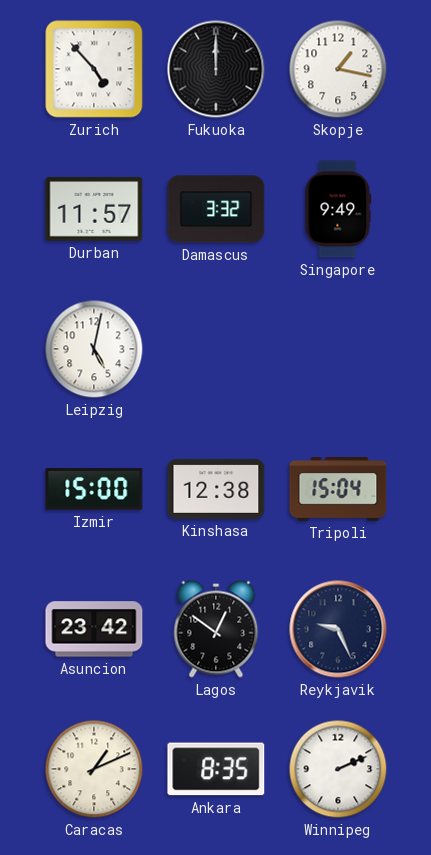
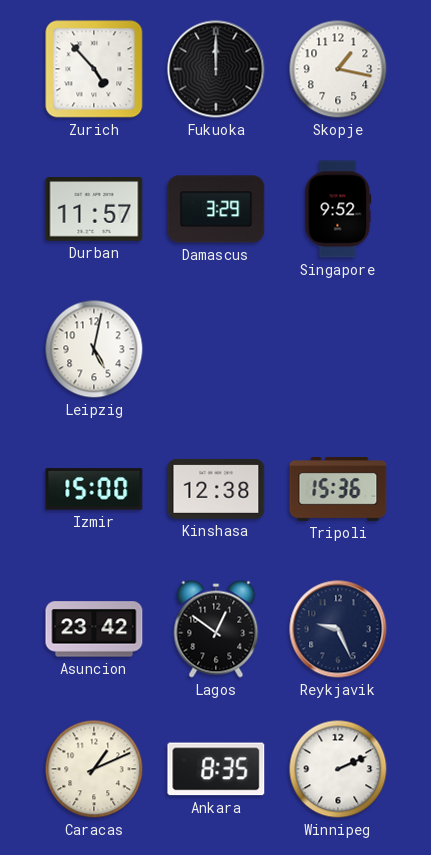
Damascus: 3:32 -> 3:29 (216, 209)
Singapore: 9:49 -> 9:52 (338, 209)
Tripoli: 15:04 -> 15:36 (338, 490)
